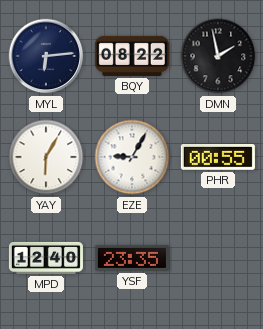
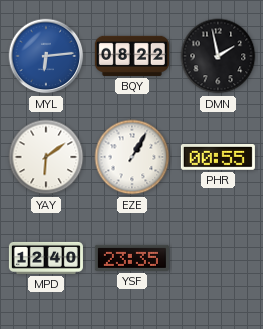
MYL dial: navy -> blue (46, 56)
YAY: 6:05 -> 6:09 (46, 157)
EZE: 9:05 -> 1:05 (132, 157)
